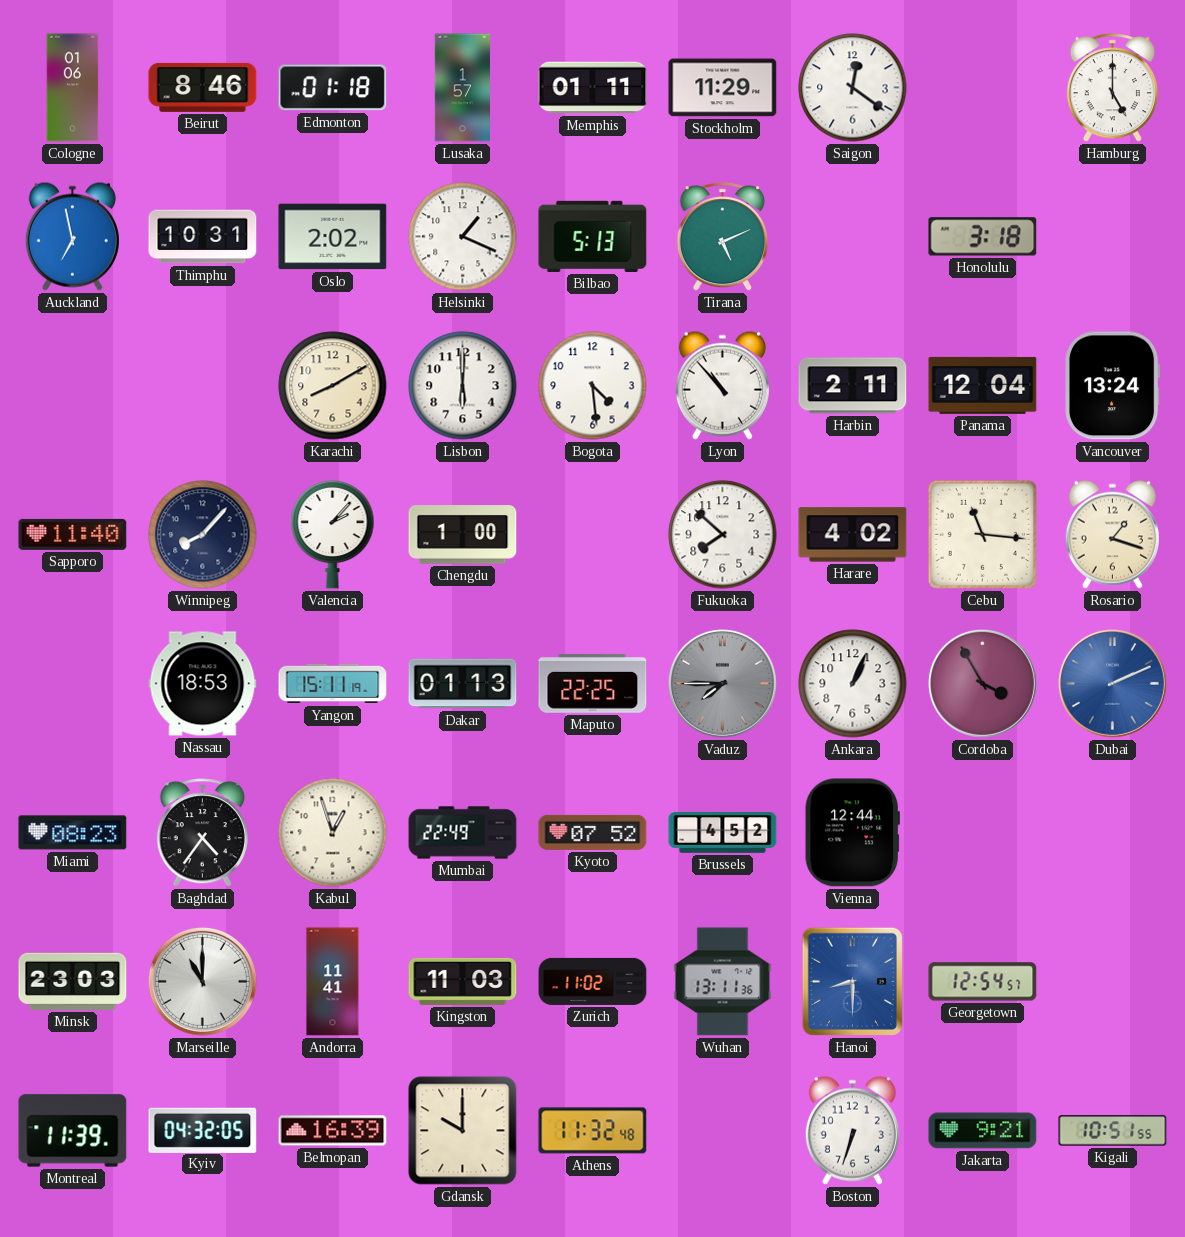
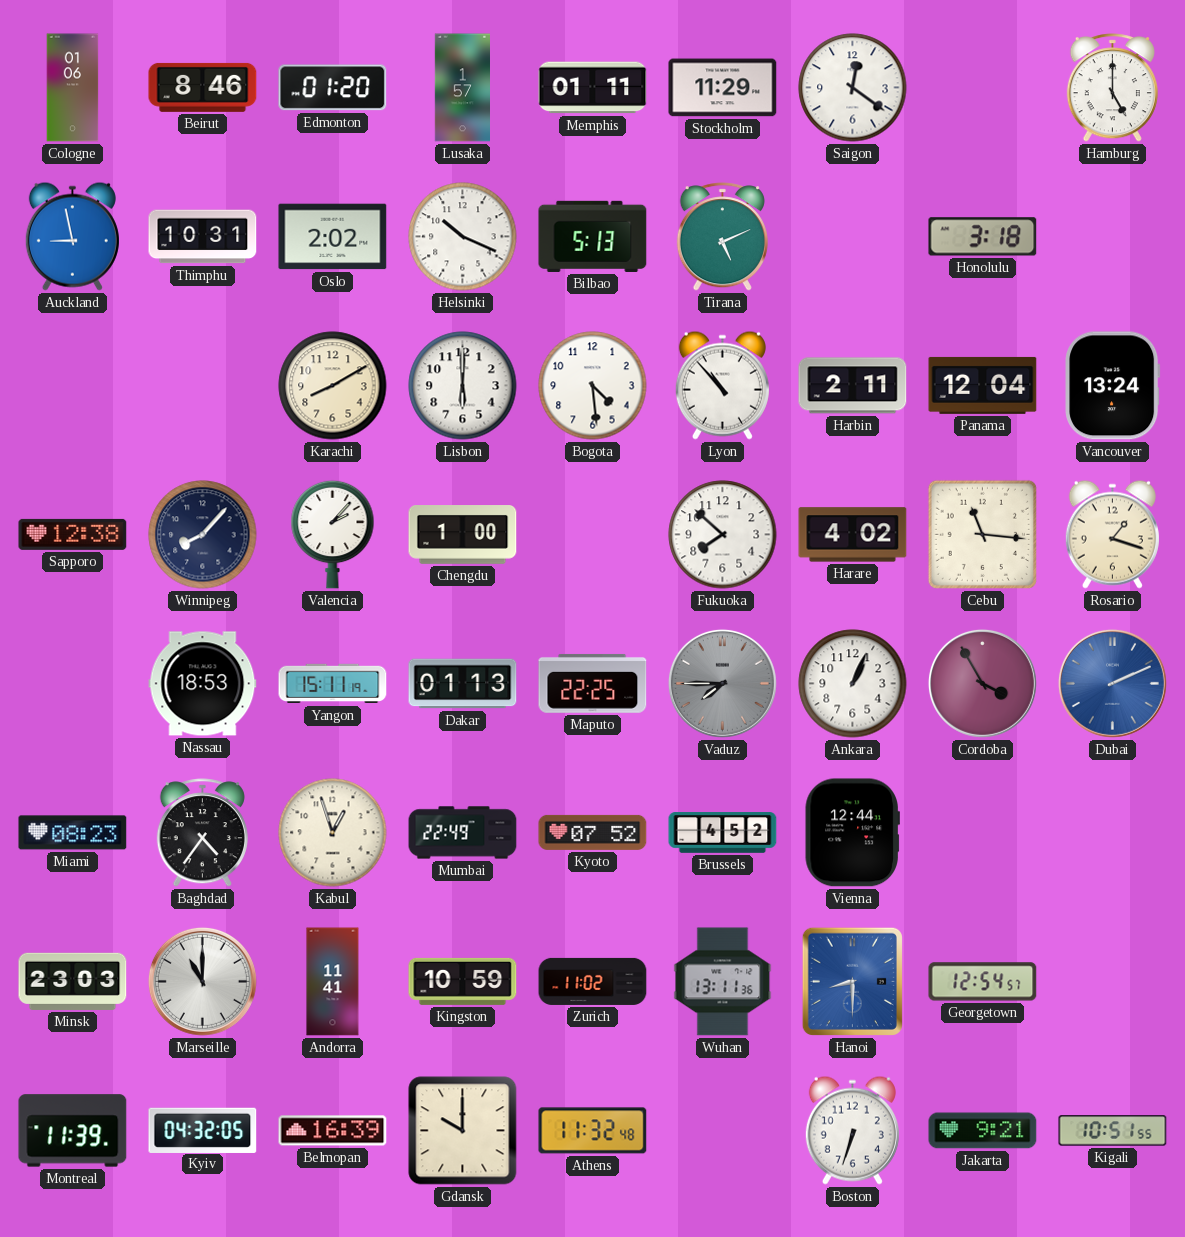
Edmonton: 01:18 -> 01:20 (333, 88)
Auckland: 6:58 -> 8:58 (72, 236)
Helsinki: 1:19 -> 10:19 (463, 237)
Sapporo: 11:40 -> 12:38 (73, 534)
Kingston: 11:03 -> 10:59 (463, 981)
